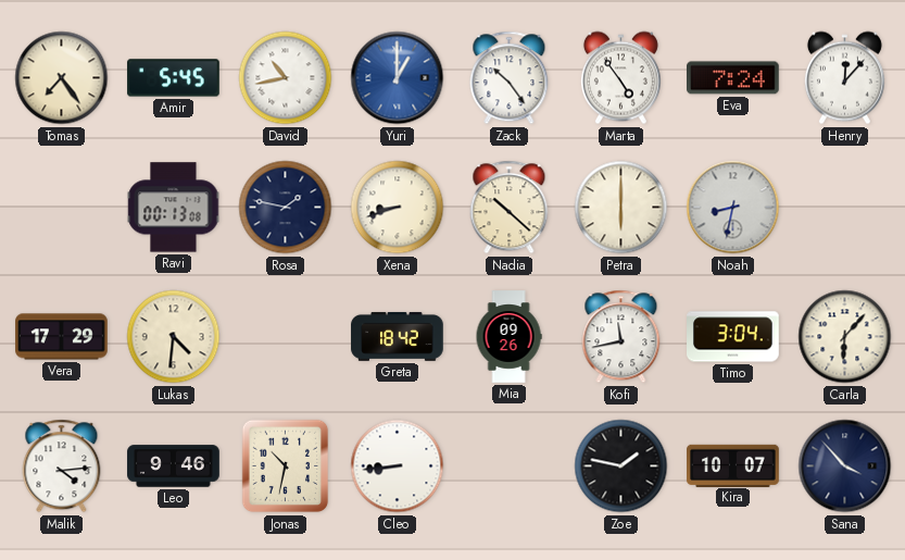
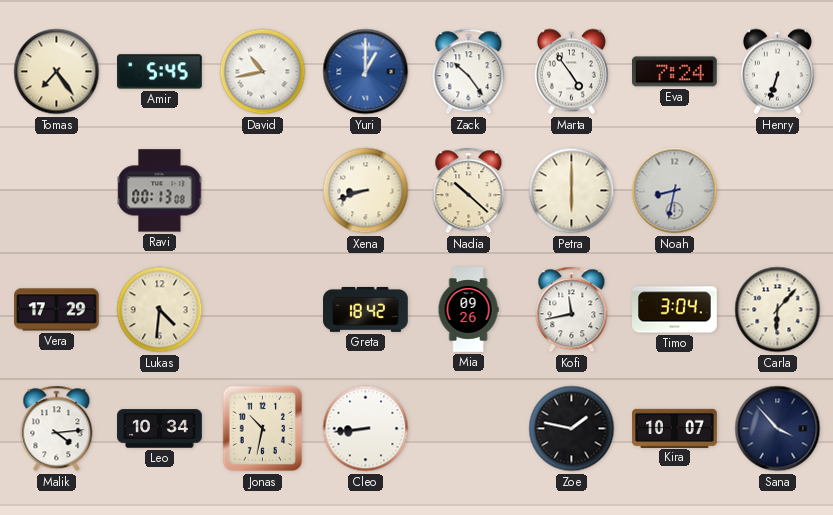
Henry: 12:07 -> 6:33 (777, 72)
Rosa: 1:47 -> none (286, 208)
Leo: 9:46 -> 10:34 (160, 429)
